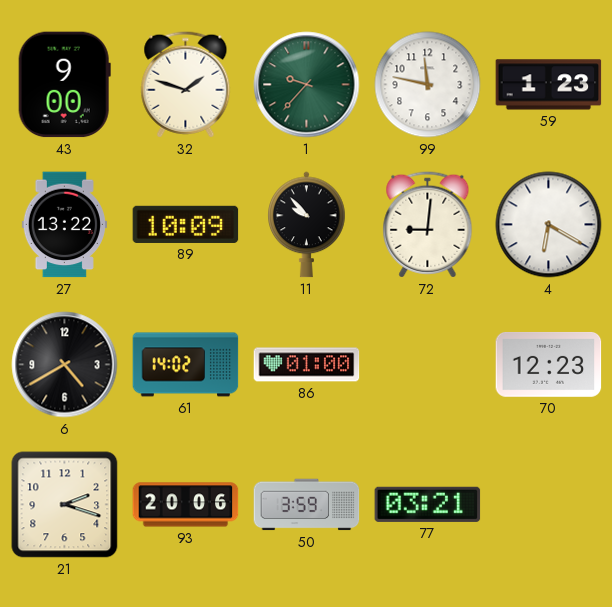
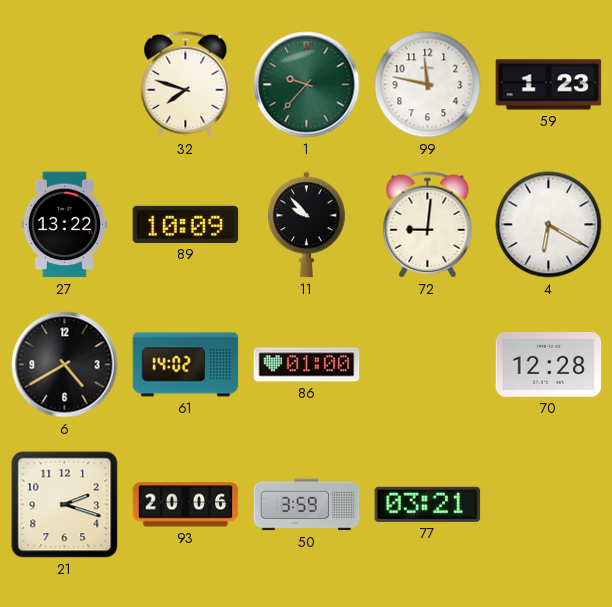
43: 9:00 -> none (64, 85)
32: 1:48 -> 7:48 (186, 85)
70: 12:23 -> 12:28 (549, 364)
